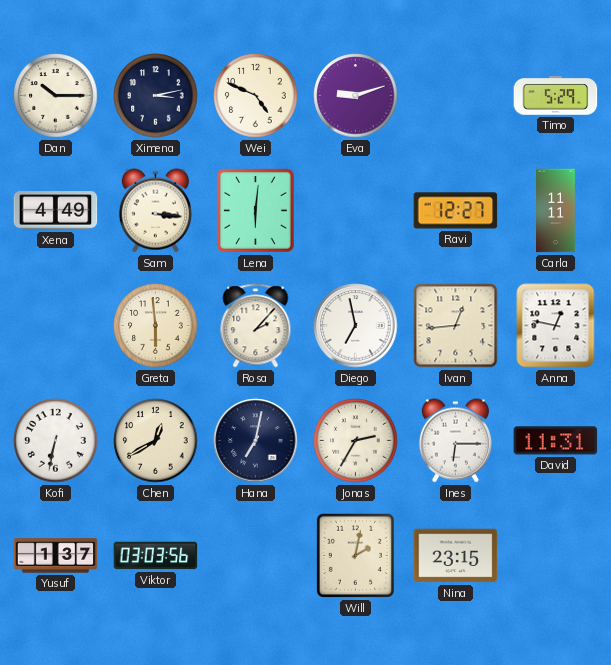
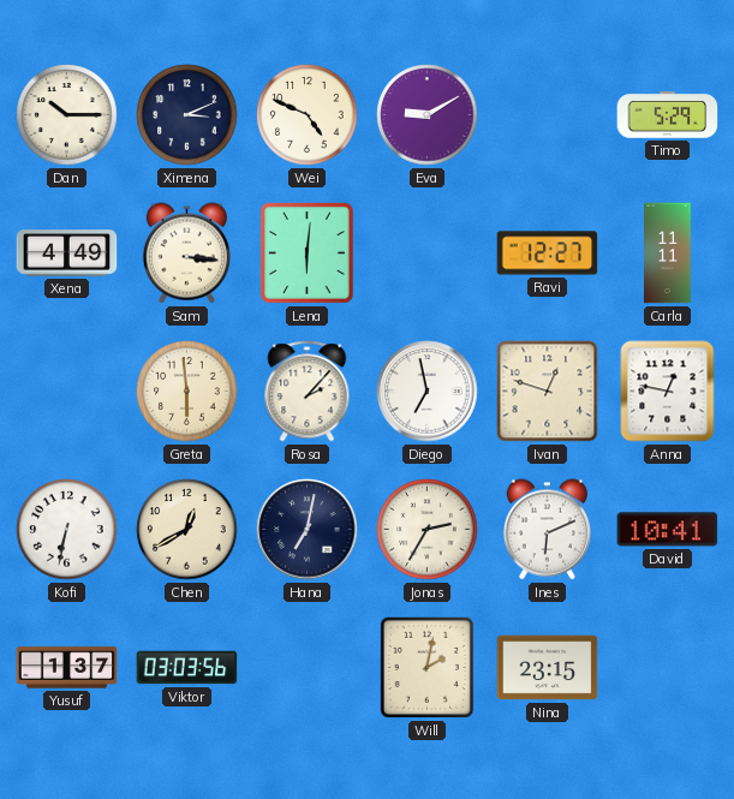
Ximena: 3:13 -> 3:11 (187, 115)
Eva: 9:12 -> 9:10 (428, 115)
Ivan: 12:44 -> 12:48 (548, 392)
Ines: 6:15 -> 6:11 (547, 530)
David: 11:31 -> 10:41 (668, 530)
